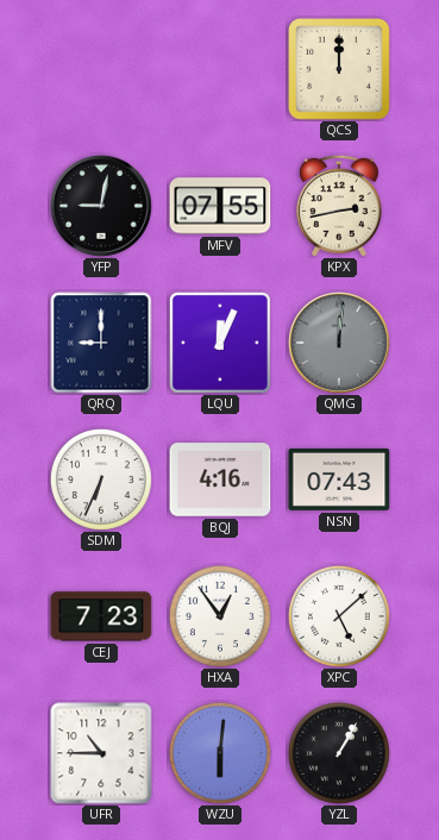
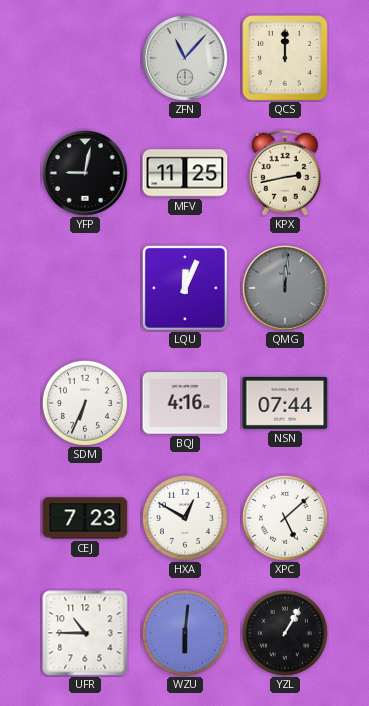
ZFN: none -> 11:07 (186, 59)
MFV: 07:55 -> 11:25 (185, 173)
QRQ: 9:00 -> none (101, 343)
NSN: 07:43 -> 07:44 (285, 403)
HXA: 12:54 -> 12:50 (185, 518)
